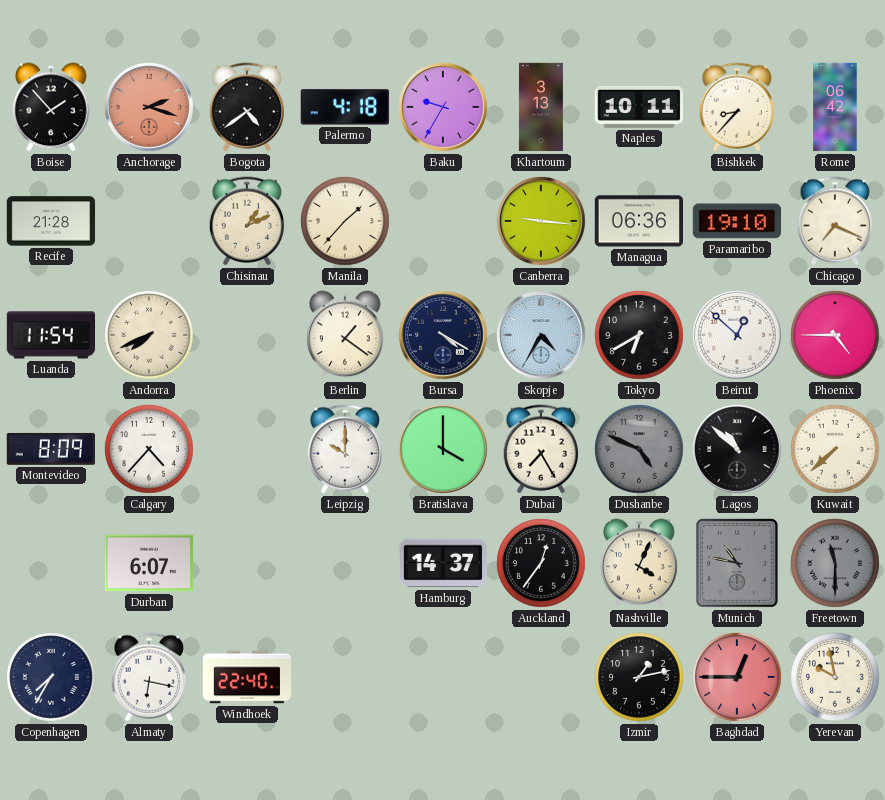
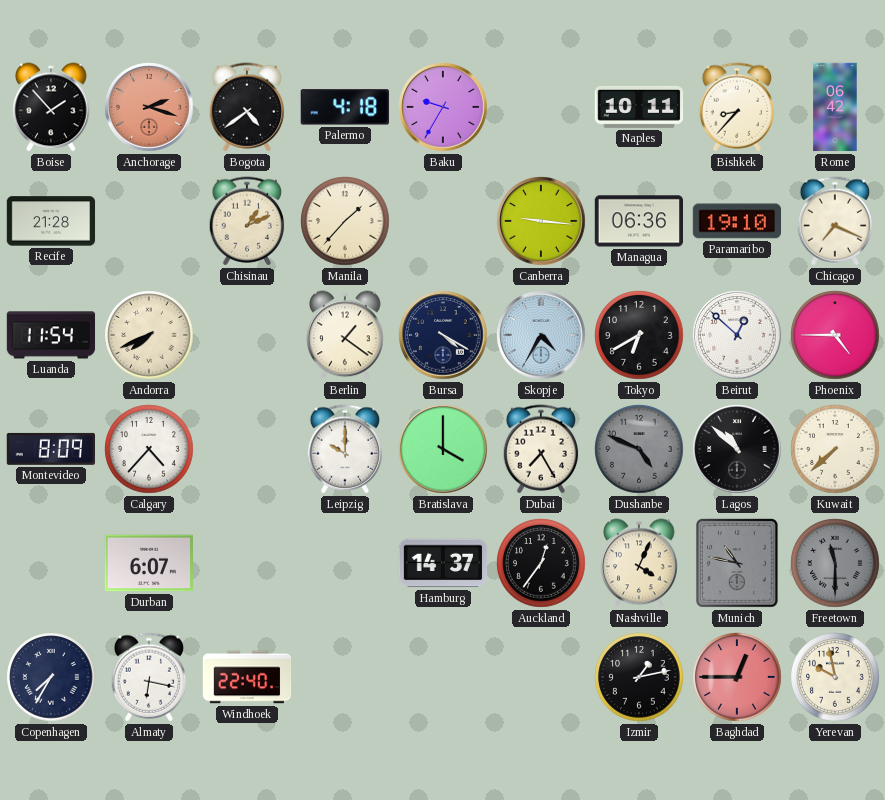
Khartoum: 3:13 -> none (541, 107)
